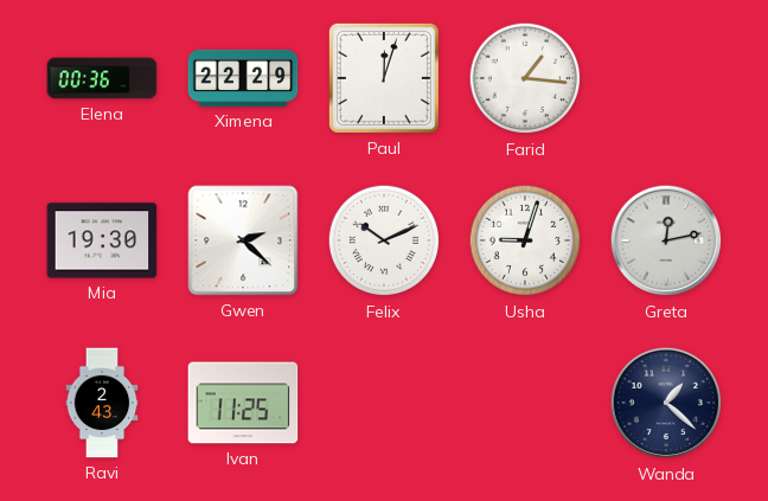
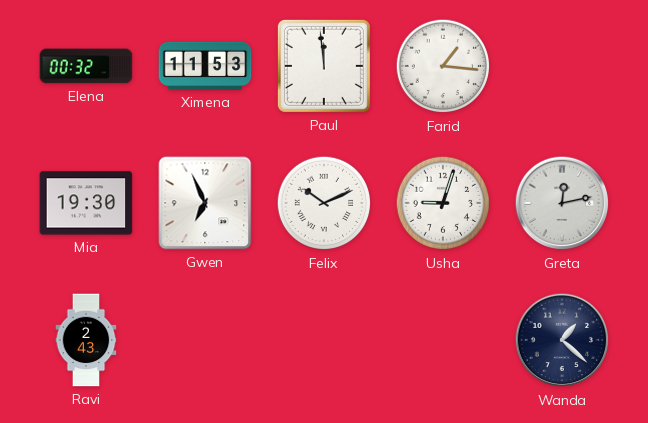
Elena: 00:36 -> 00:32 (86, 66)
Ximena: 22:29 -> 11:53 (205, 66)
Paul: 12:03 -> 11:59 (324, 66)
Gwen: 2:22 -> 6:56 (205, 203)
Ivan: 11:25 -> none (243, 403)
